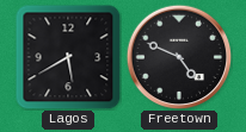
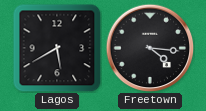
Freetown: 4:49 -> 4:16 (150, 48)
